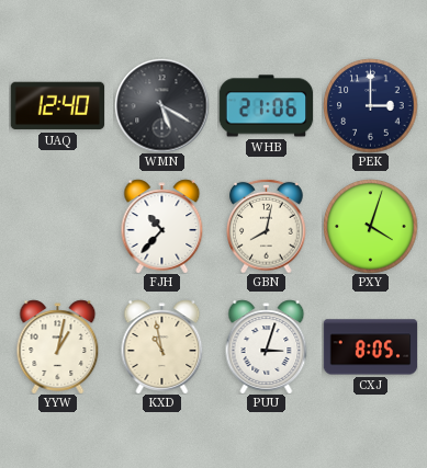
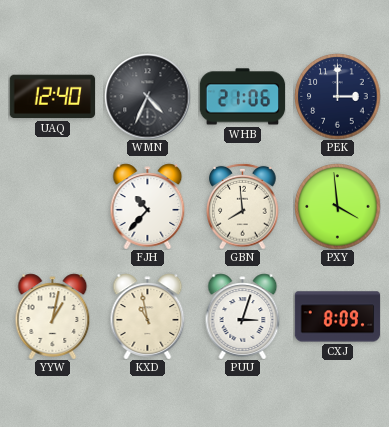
WMN: 5:20 -> 4:34 (147, 96)
GBN: 8:02 -> 7:59 (243, 206)
PXY: 4:03 -> 3:59 (337, 206)
CXJ: 8:05 -> 8:09 (337, 317)
